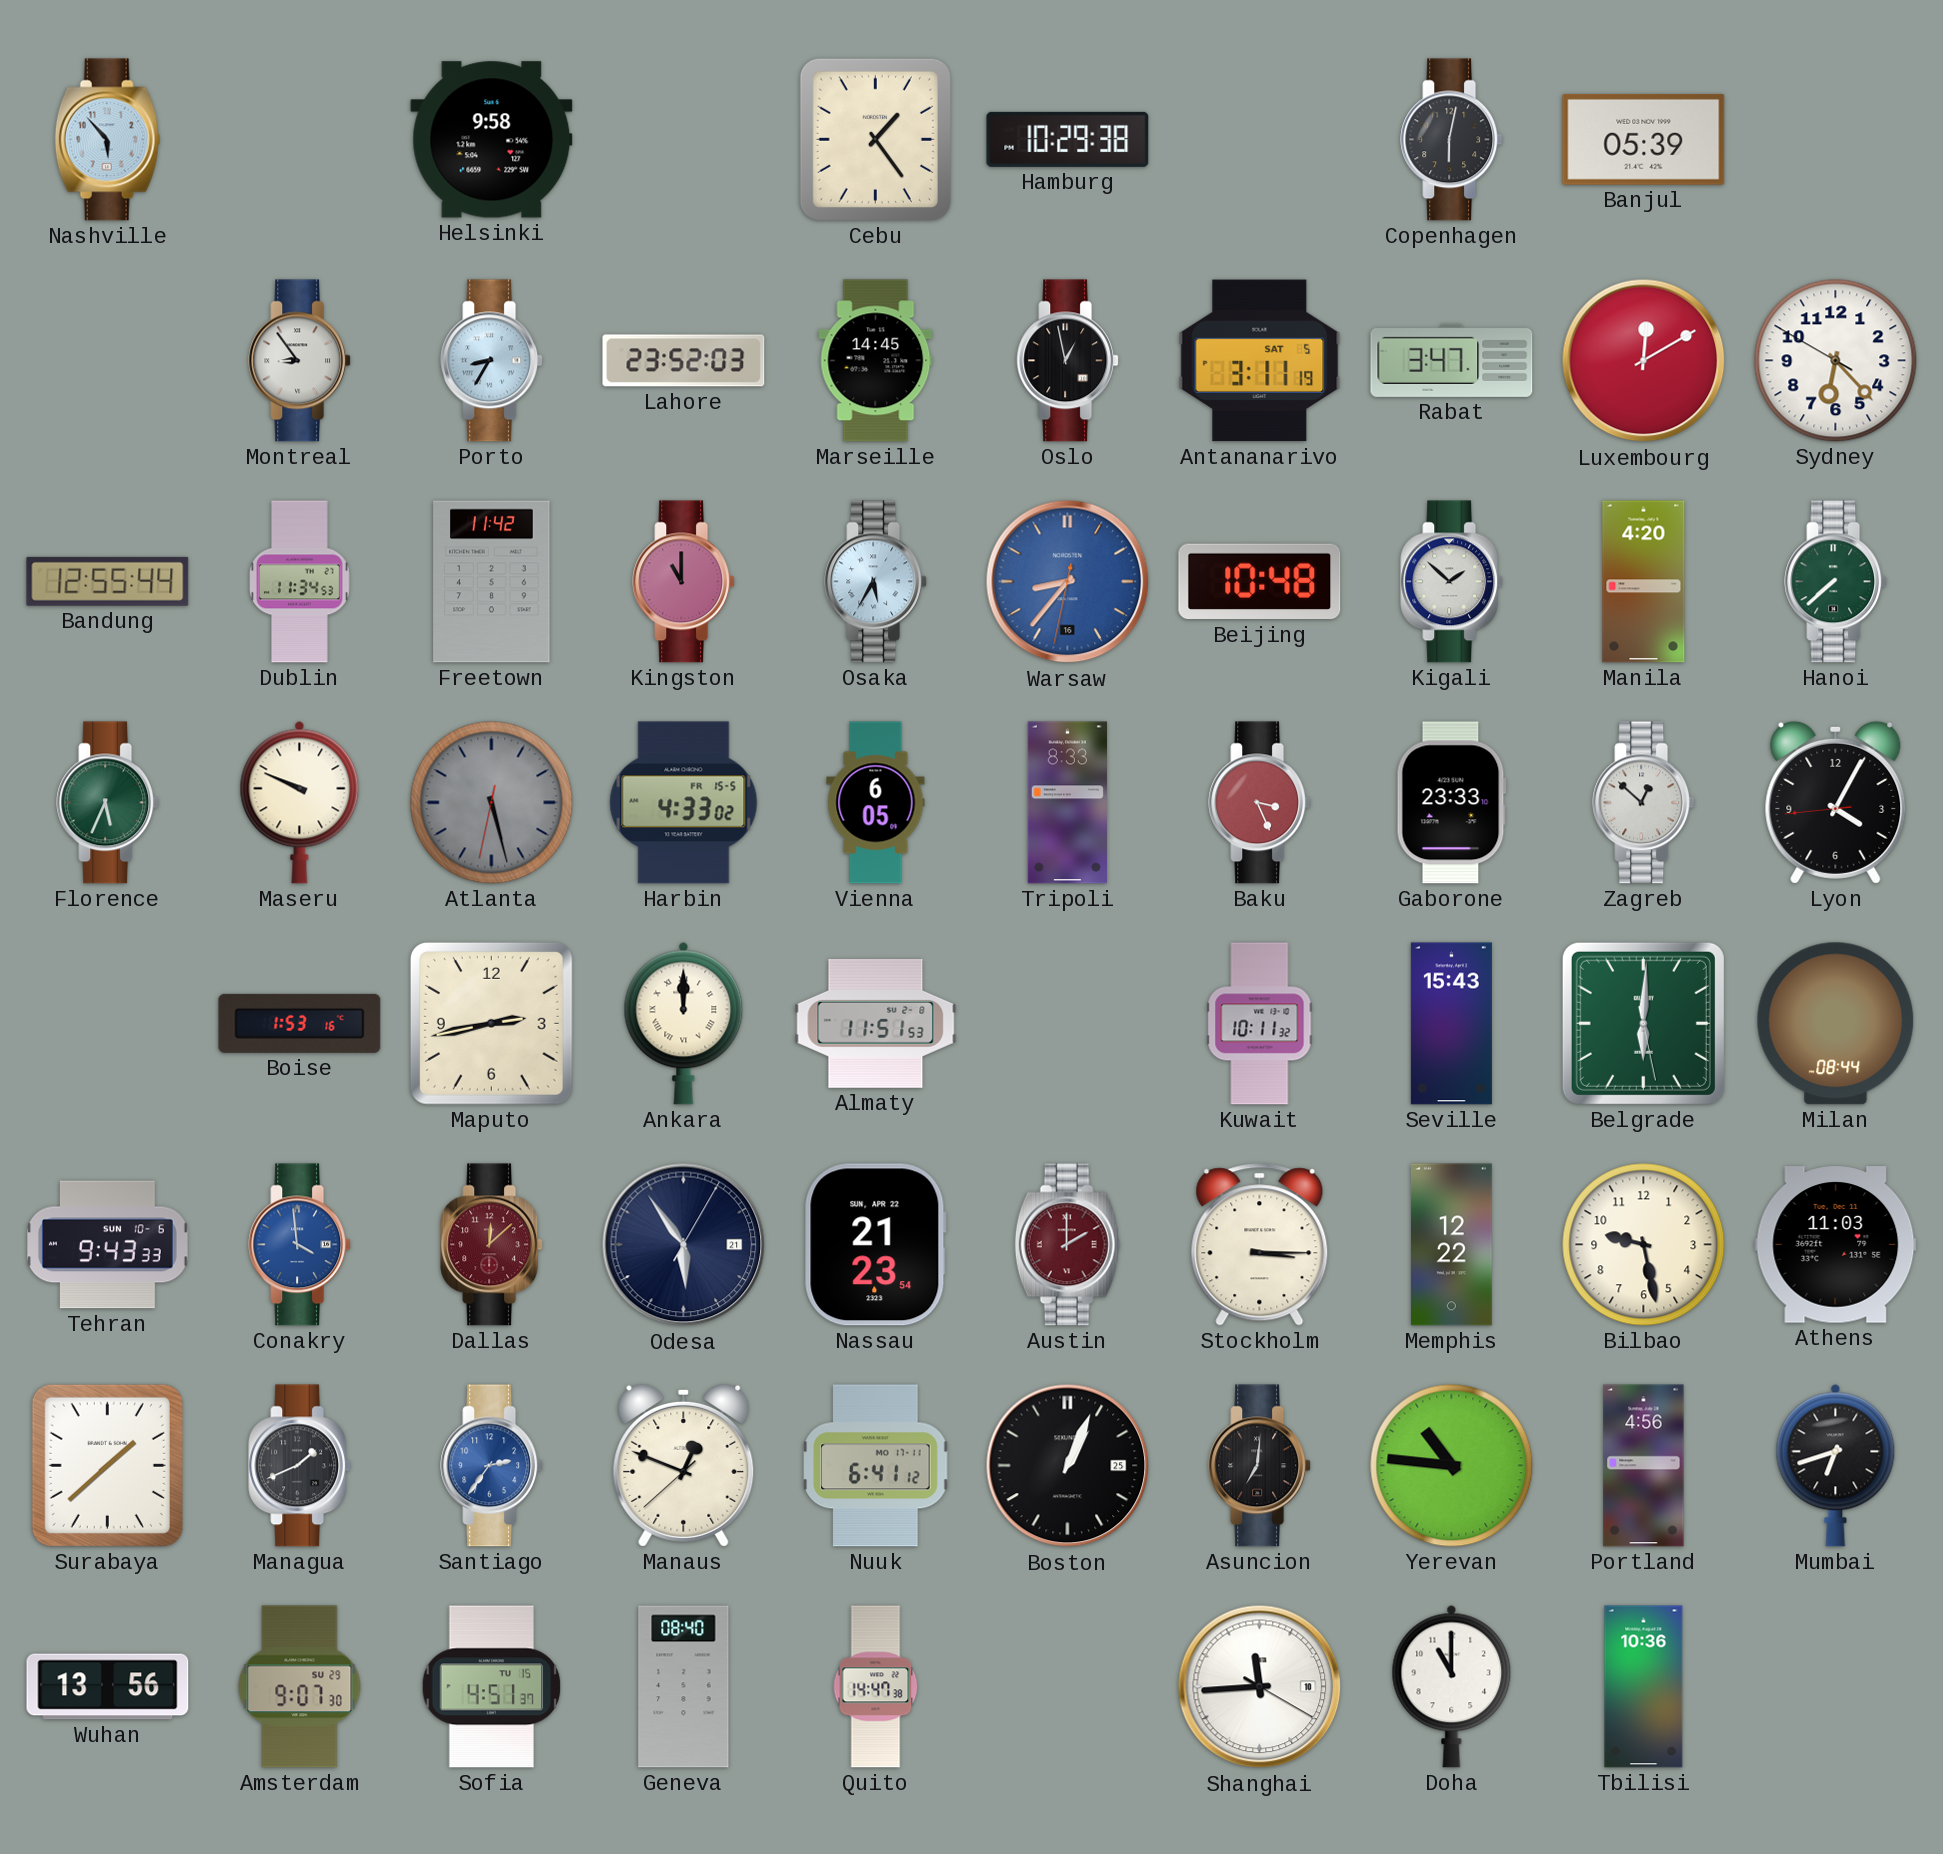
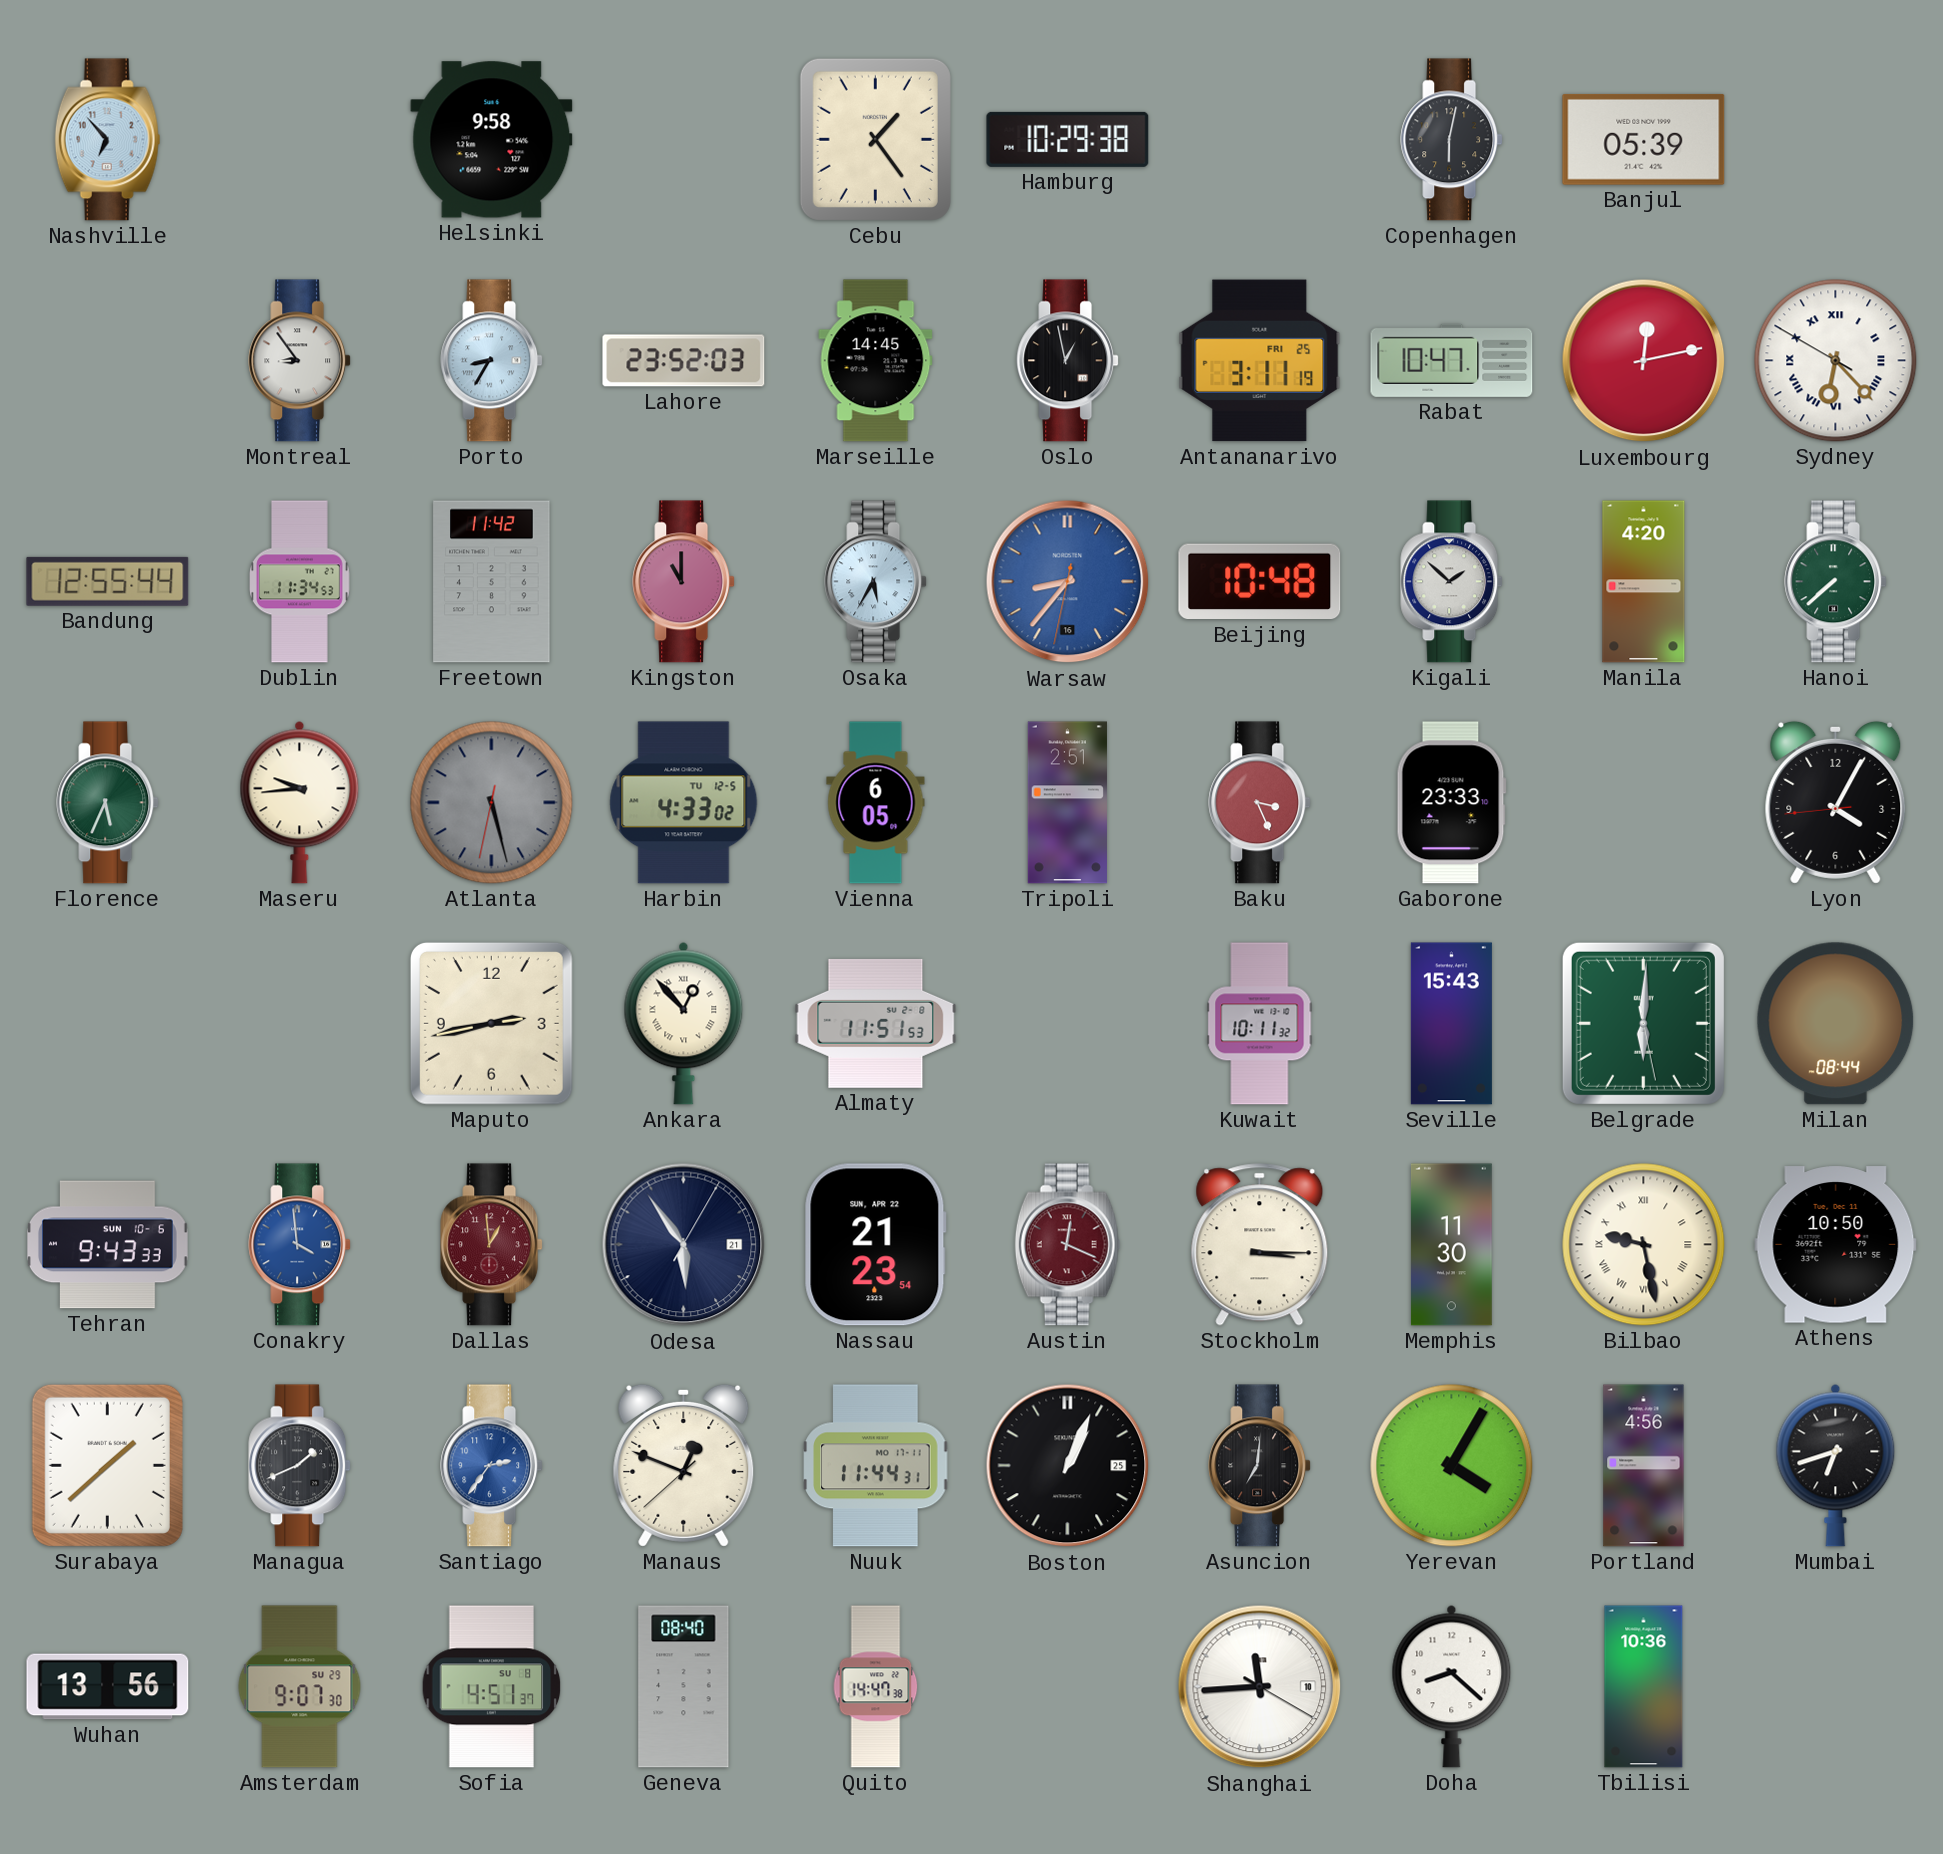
Nashville: 5:53 -> 6:53 (108, 140)
Antananarivo date: SAT 5 -> FRI 25 (1260, 361)
Rabat: 3:47 -> 10:47 (1452, 360)
Luxembourg: 12:10 -> 12:13 (1644, 361)
Sydney numerals: Arabic -> Roman (1836, 361)
Maseru: 9:49 -> 9:44 (300, 802)
Harbin date: FR 15-5 -> TU 12-5 (684, 803)
Tripoli: 8:33 -> 2:51 (1067, 803)
Zagreb: 12:52 -> none (1644, 803)
Boise: 1:53 -> none (300, 1023)
Ankara: 12:00 -> 12:53 (684, 1023)
Dallas: 12:08 -> 12:59 (492, 1245)
Austin: 2:00 -> 12:19 (1068, 1245)
Memphis: 12:22 -> 11:30 (1452, 1245)
Bilbao numerals: Arabic -> Roman (1644, 1245)
Athens: 11:03 -> 10:50 (1836, 1245)
Nuuk: 6:41 -> 11:44 (876, 1466)
Yerevan: 10:46 -> 4:05 (1452, 1466)
Sofia date: TU 15 -> SU 8 (492, 1687)
Doha: 11:00 -> 8:22 (1452, 1686)
